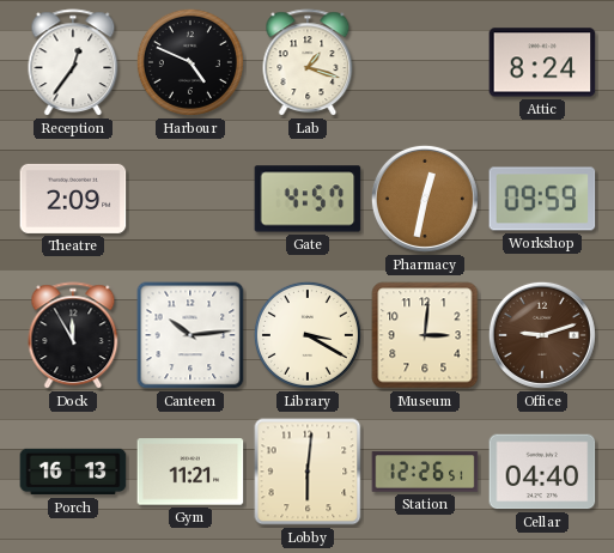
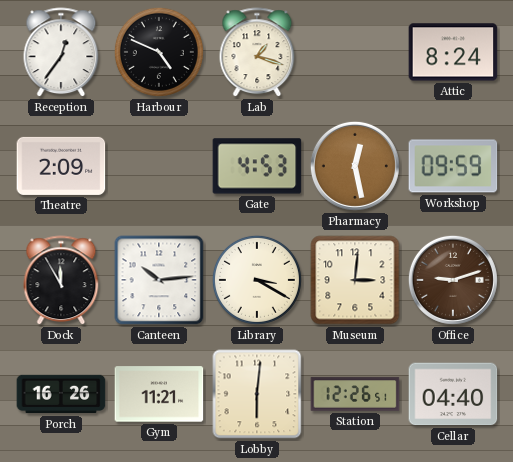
Gate: 4:57 -> 4:53 (257, 166)
Pharmacy: 12:32 -> 12:28 (355, 166)
Porch: 16:13 -> 16:26 (61, 394)
